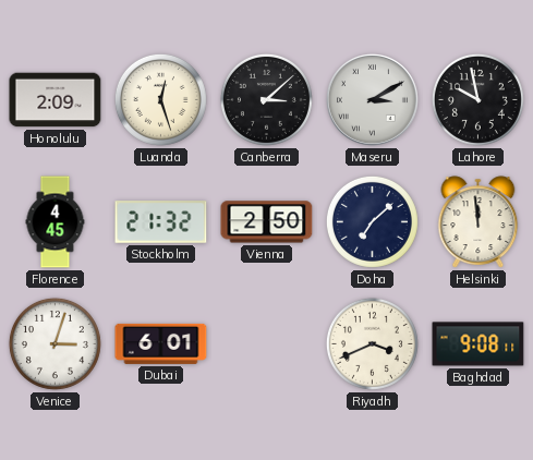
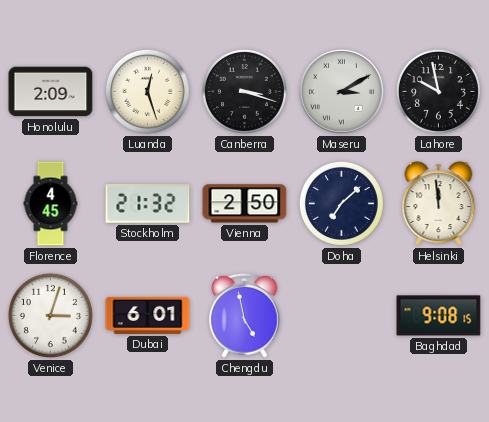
Canberra: 3:08 -> 3:18 (244, 91)
Chengdu: none -> 4:58 (245, 315)
Riyadh: 3:41 -> none (372, 343)
Baghdad: 9:08:11 -> 9:08:15 (439, 316)
